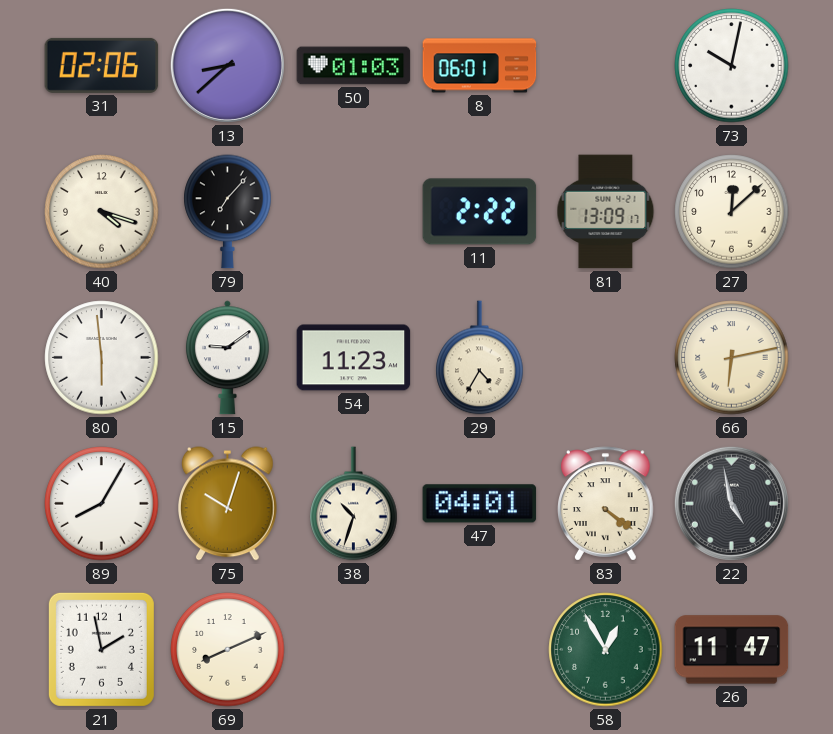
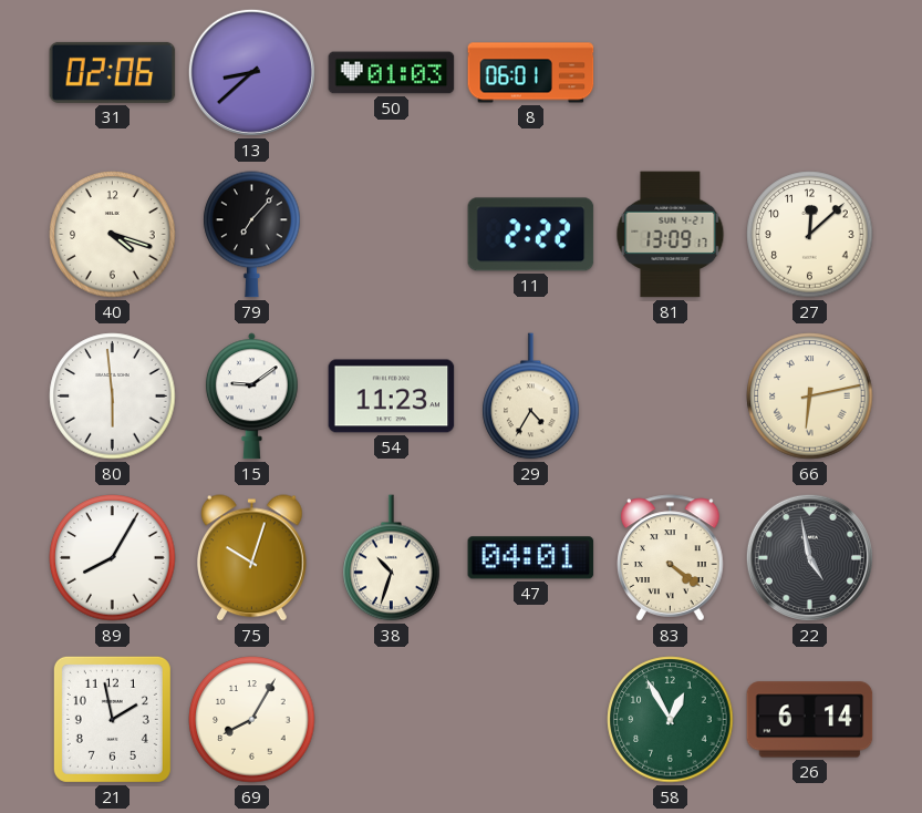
73: 10:02 -> none (732, 66)
69: 8:11 -> 8:05 (252, 720)
26: 11:47 -> 6:14 (810, 720)
